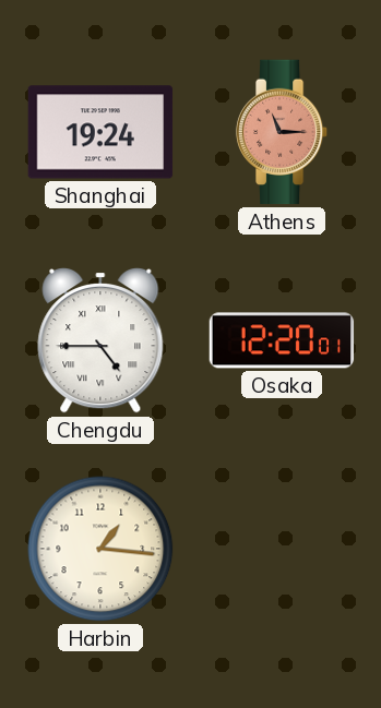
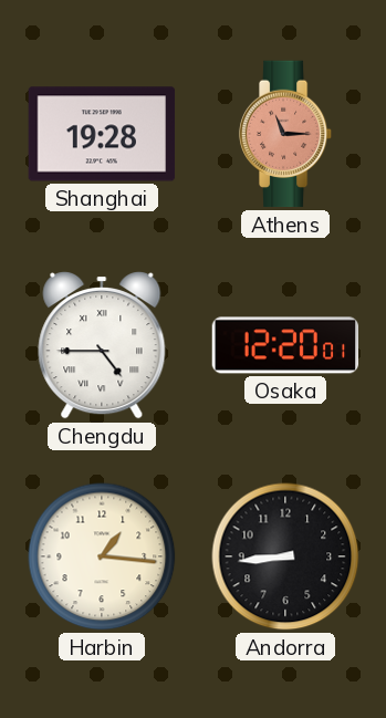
Shanghai: 19:24 -> 19:28 (102, 134)
Andorra: none -> 8:44 (285, 556)
